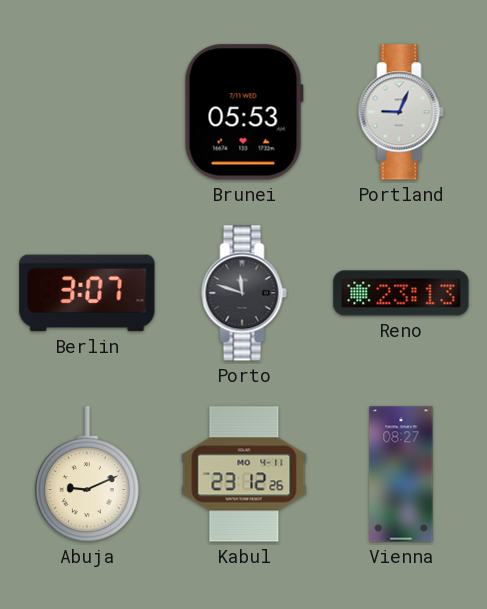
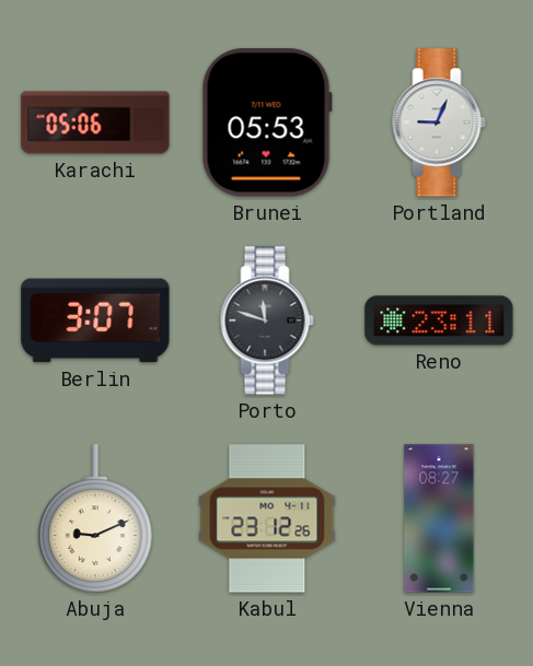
Karachi: none -> 05:06 (95, 122)
Reno: 23:13 -> 23:11 (439, 320)
